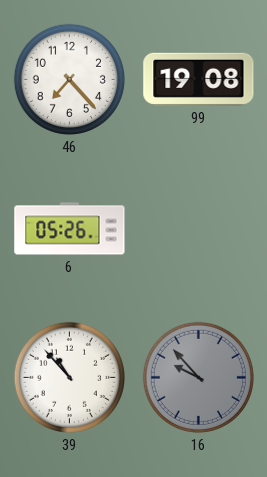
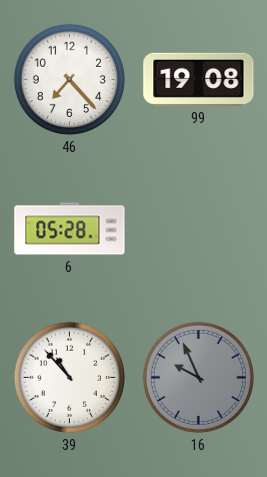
6: 05:26 -> 05:28 (70, 229)
16: 9:53 -> 9:56 (198, 377)
